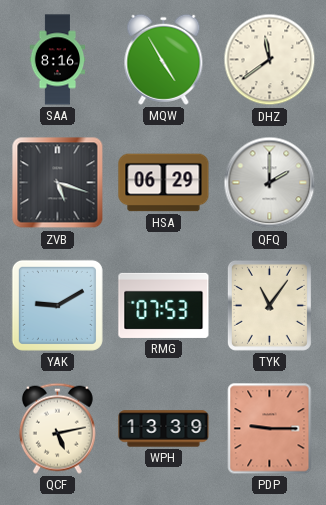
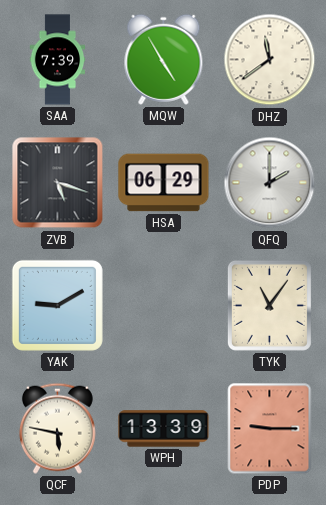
SAA: 8:16 -> 7:39 (58, 60)
RMG: 07:53 -> none (164, 305)
QCF: 5:13 -> 5:47 (57, 428)
